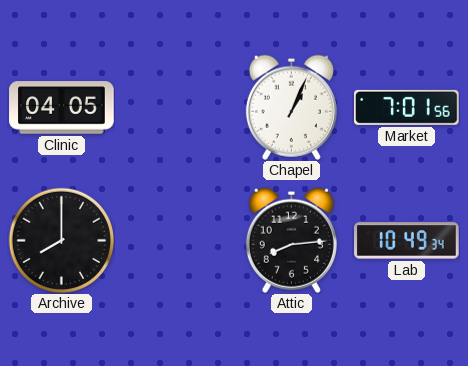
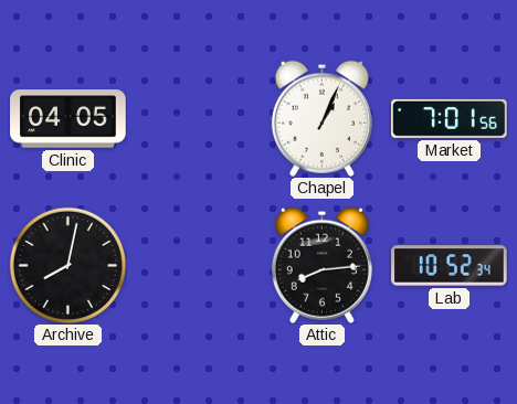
Archive: 8:00 -> 8:02 (67, 265)
Lab: 10:49 -> 10:52 (450, 266)
